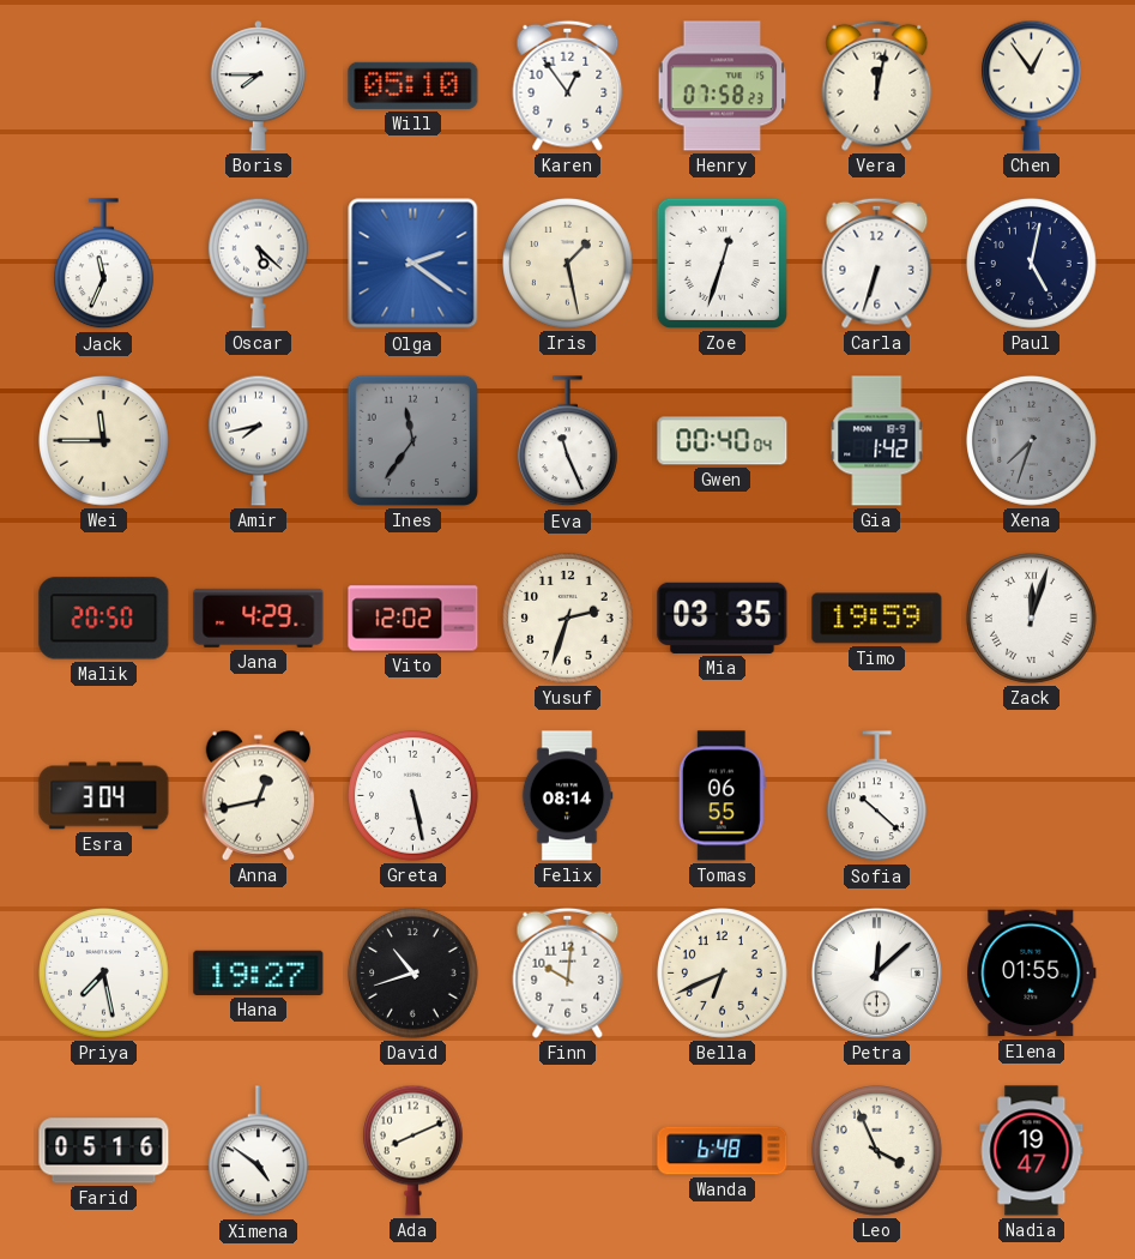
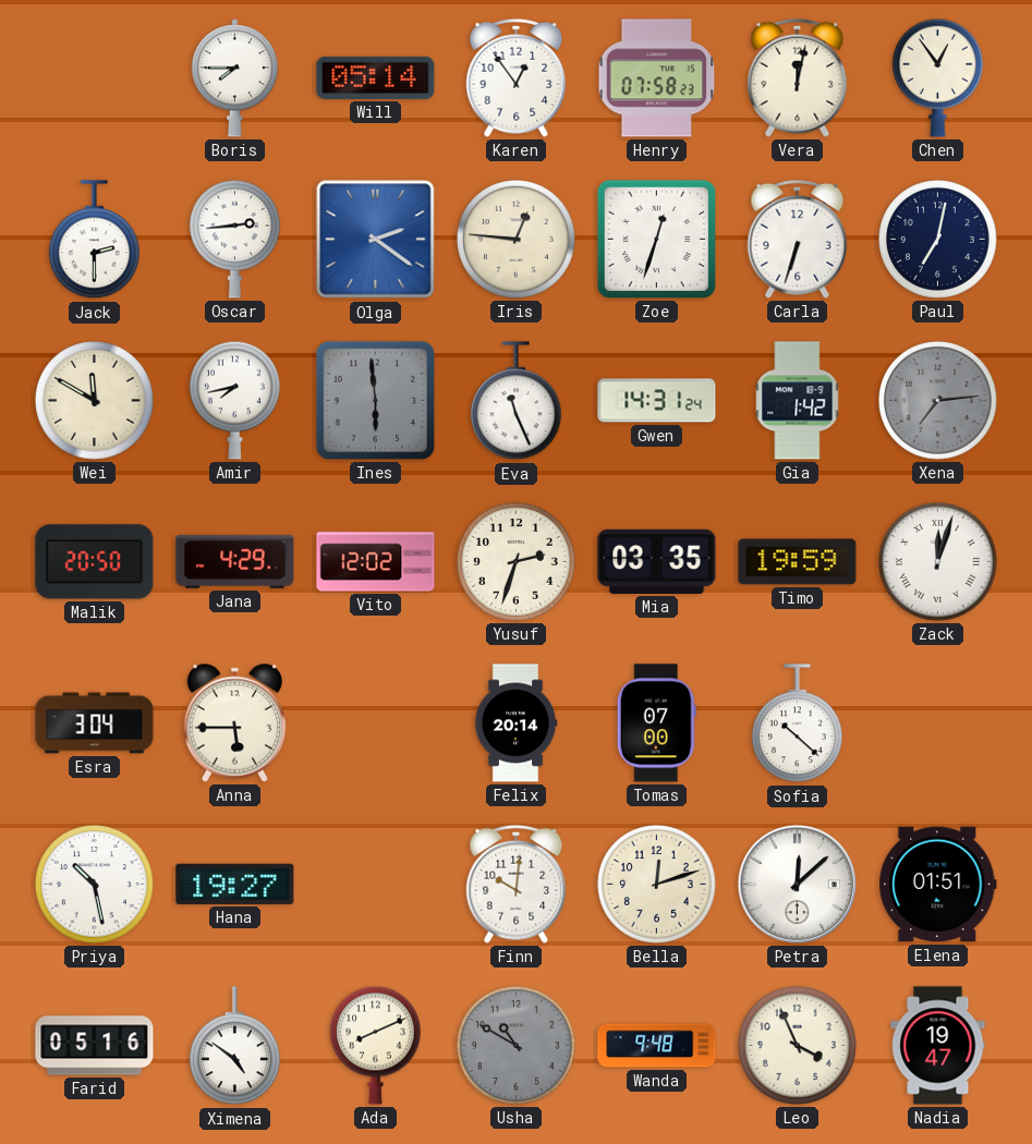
Will: 05:10 -> 05:14 (376, 77)
Jack: 11:34 -> 2:30 (94, 240)
Oscar: 5:22 -> 2:44 (234, 239)
Iris: 1:28 -> 12:46 (517, 240)
Paul: 5:02 -> 7:02 (938, 240)
Wei: 11:45 -> 11:50 (95, 401)
Ines: 11:36 -> 5:59 (375, 400)
Gwen: 00:40 -> 14:31 (657, 401)
Xena: 7:33 -> 7:14 (938, 401)
Anna: 12:43 -> 5:45 (235, 722)
Greta: 5:28 -> none (413, 796)
Felix: 08:14 -> 20:14 (515, 723)
Tomas: 06:55 -> 07:00 (656, 723)
Priya: 7:28 -> 10:28 (95, 885)
David: 10:42 -> none (413, 974)
Bella: 6:41 -> 12:12 (657, 885)
Elena: 01:55 -> 01:51 (938, 885)
Usha: none -> 10:50 (517, 1046)
Wanda: 6:48 -> 9:48 (657, 1046)
